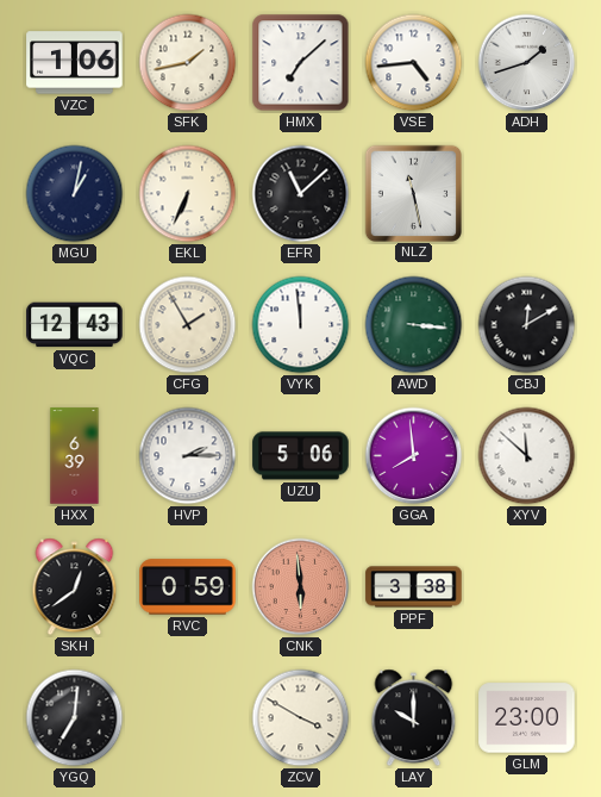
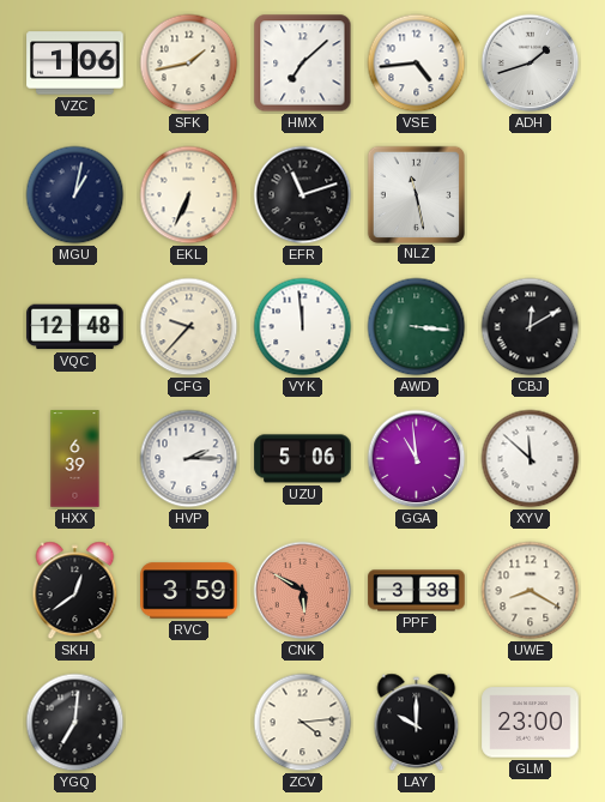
EFR: 11:08 -> 11:12 (303, 195)
VQC: 12:43 -> 12:48 (75, 327)
CFG: 1:55 -> 9:37 (189, 327)
GGA: 7:59 -> 10:59 (417, 459)
RVC: 0:59 -> 3:59 (189, 591)
CNK: 5:59 -> 5:50 (303, 591)
UWE: none -> 8:20 (531, 591)
ZCV: 3:50 -> 4:14 (303, 723)
